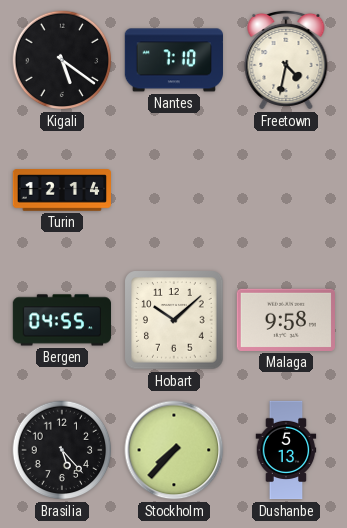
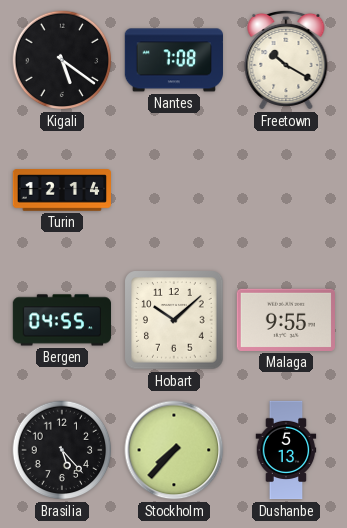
Nantes: 7:10 -> 7:08 (174, 60)
Freetown: 4:32 -> 10:20 (286, 60)
Malaga: 9:58 -> 9:55 (286, 320)
